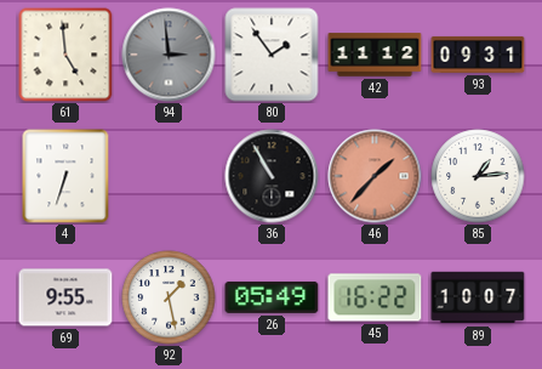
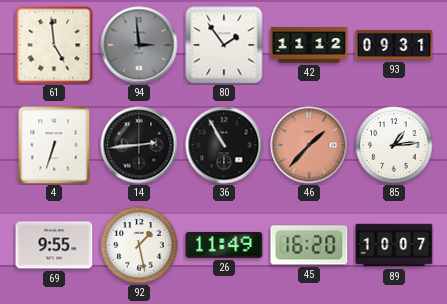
14: none -> 2:44 (139, 145)
26: 05:49 -> 11:49 (224, 245)
45: 16:22 -> 16:20 (309, 245)
